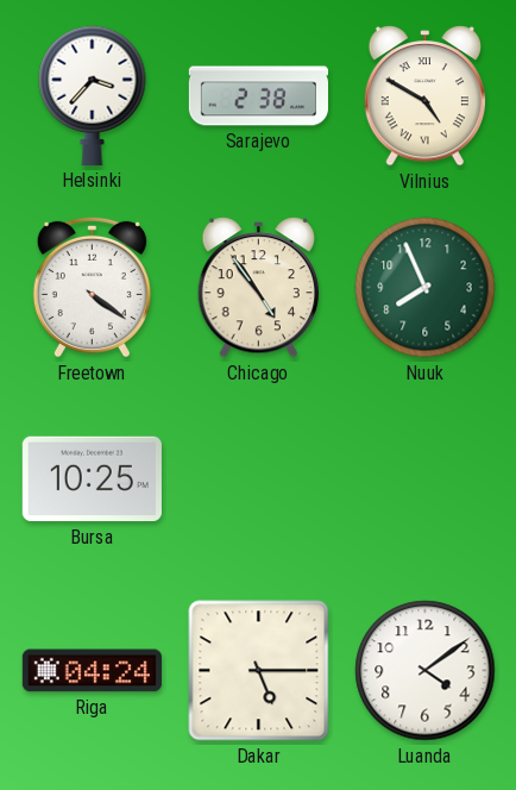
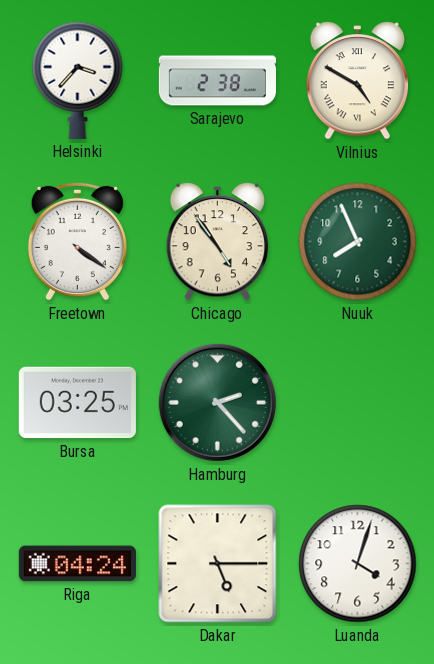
Bursa: 10:25 -> 03:25 (77, 403)
Hamburg: none -> 2:23 (217, 402)
Luanda: 4:09 -> 4:03 (358, 564)
